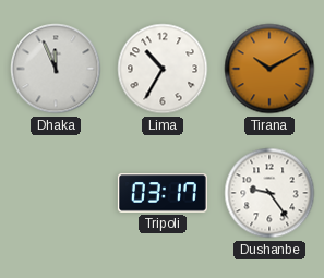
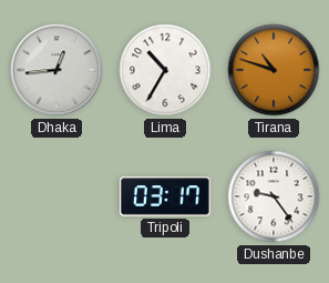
Dhaka: 11:56 -> 12:44 (56, 70)
Tirana: 10:10 -> 10:48 (274, 70)
